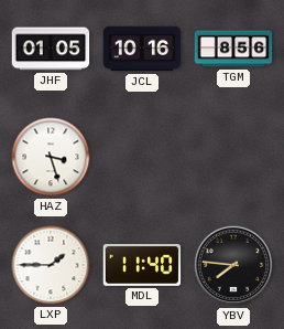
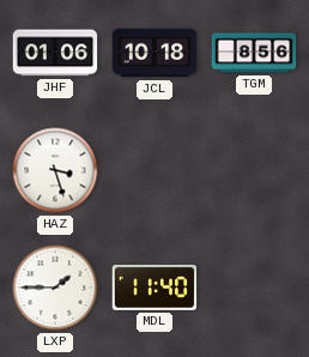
JHF: 01:05 -> 01:06 (55, 53)
JCL: 10:16 -> 10:18 (154, 53)
YBV: 7:46 -> none (233, 265)
